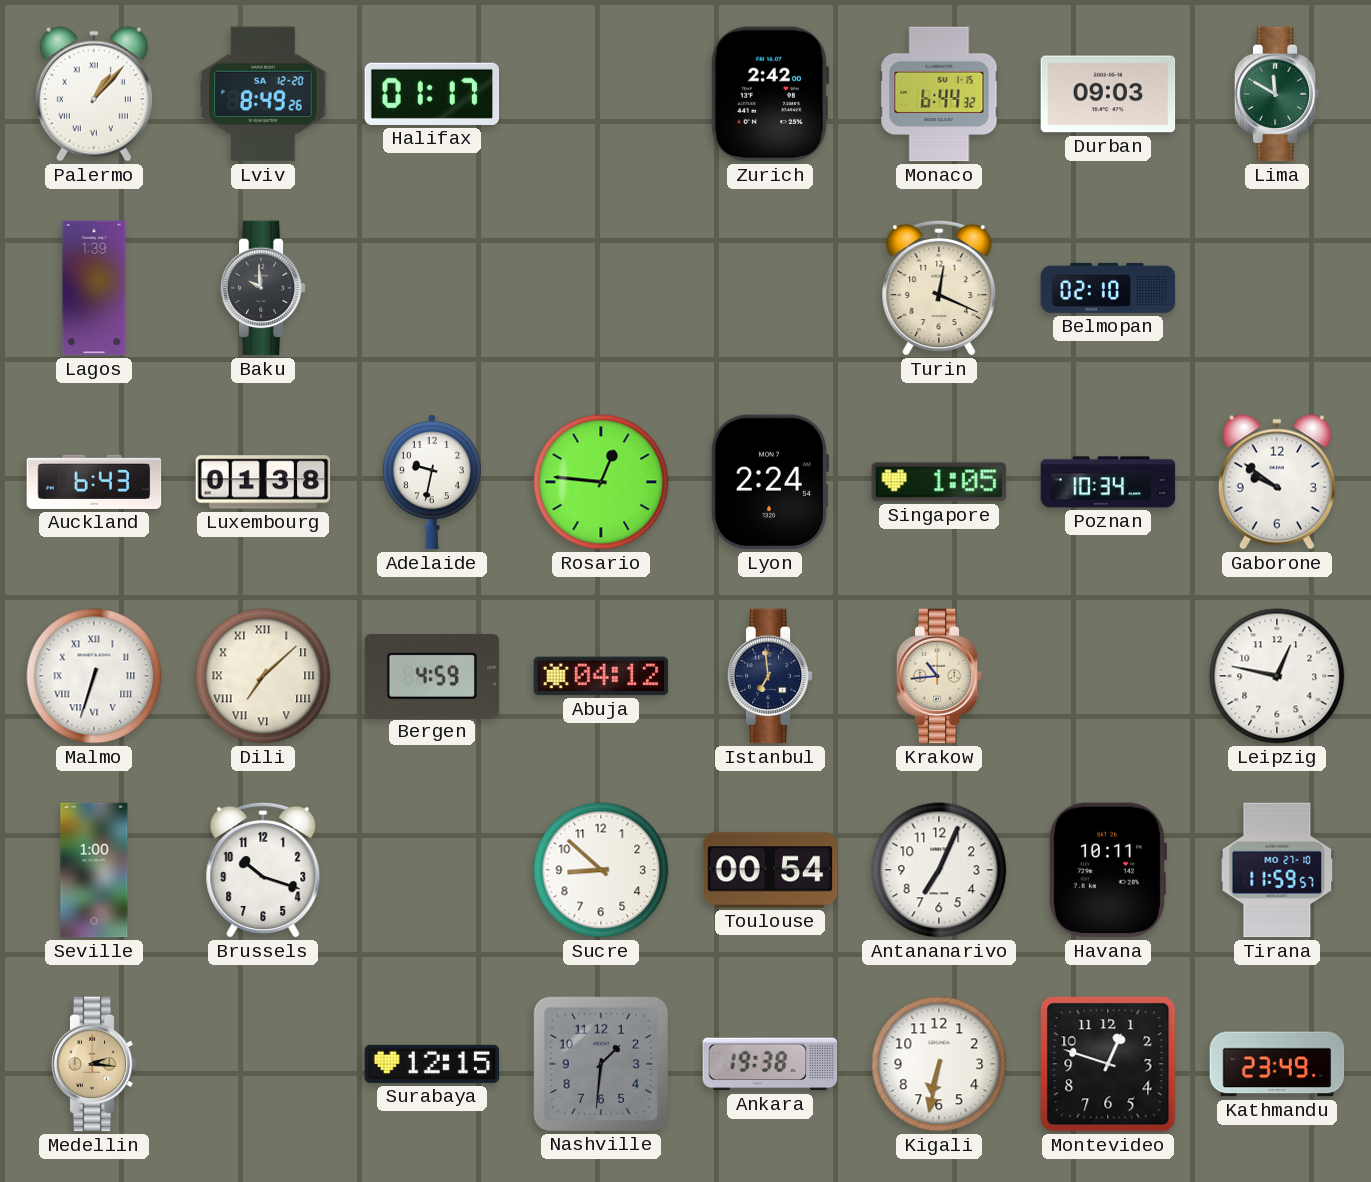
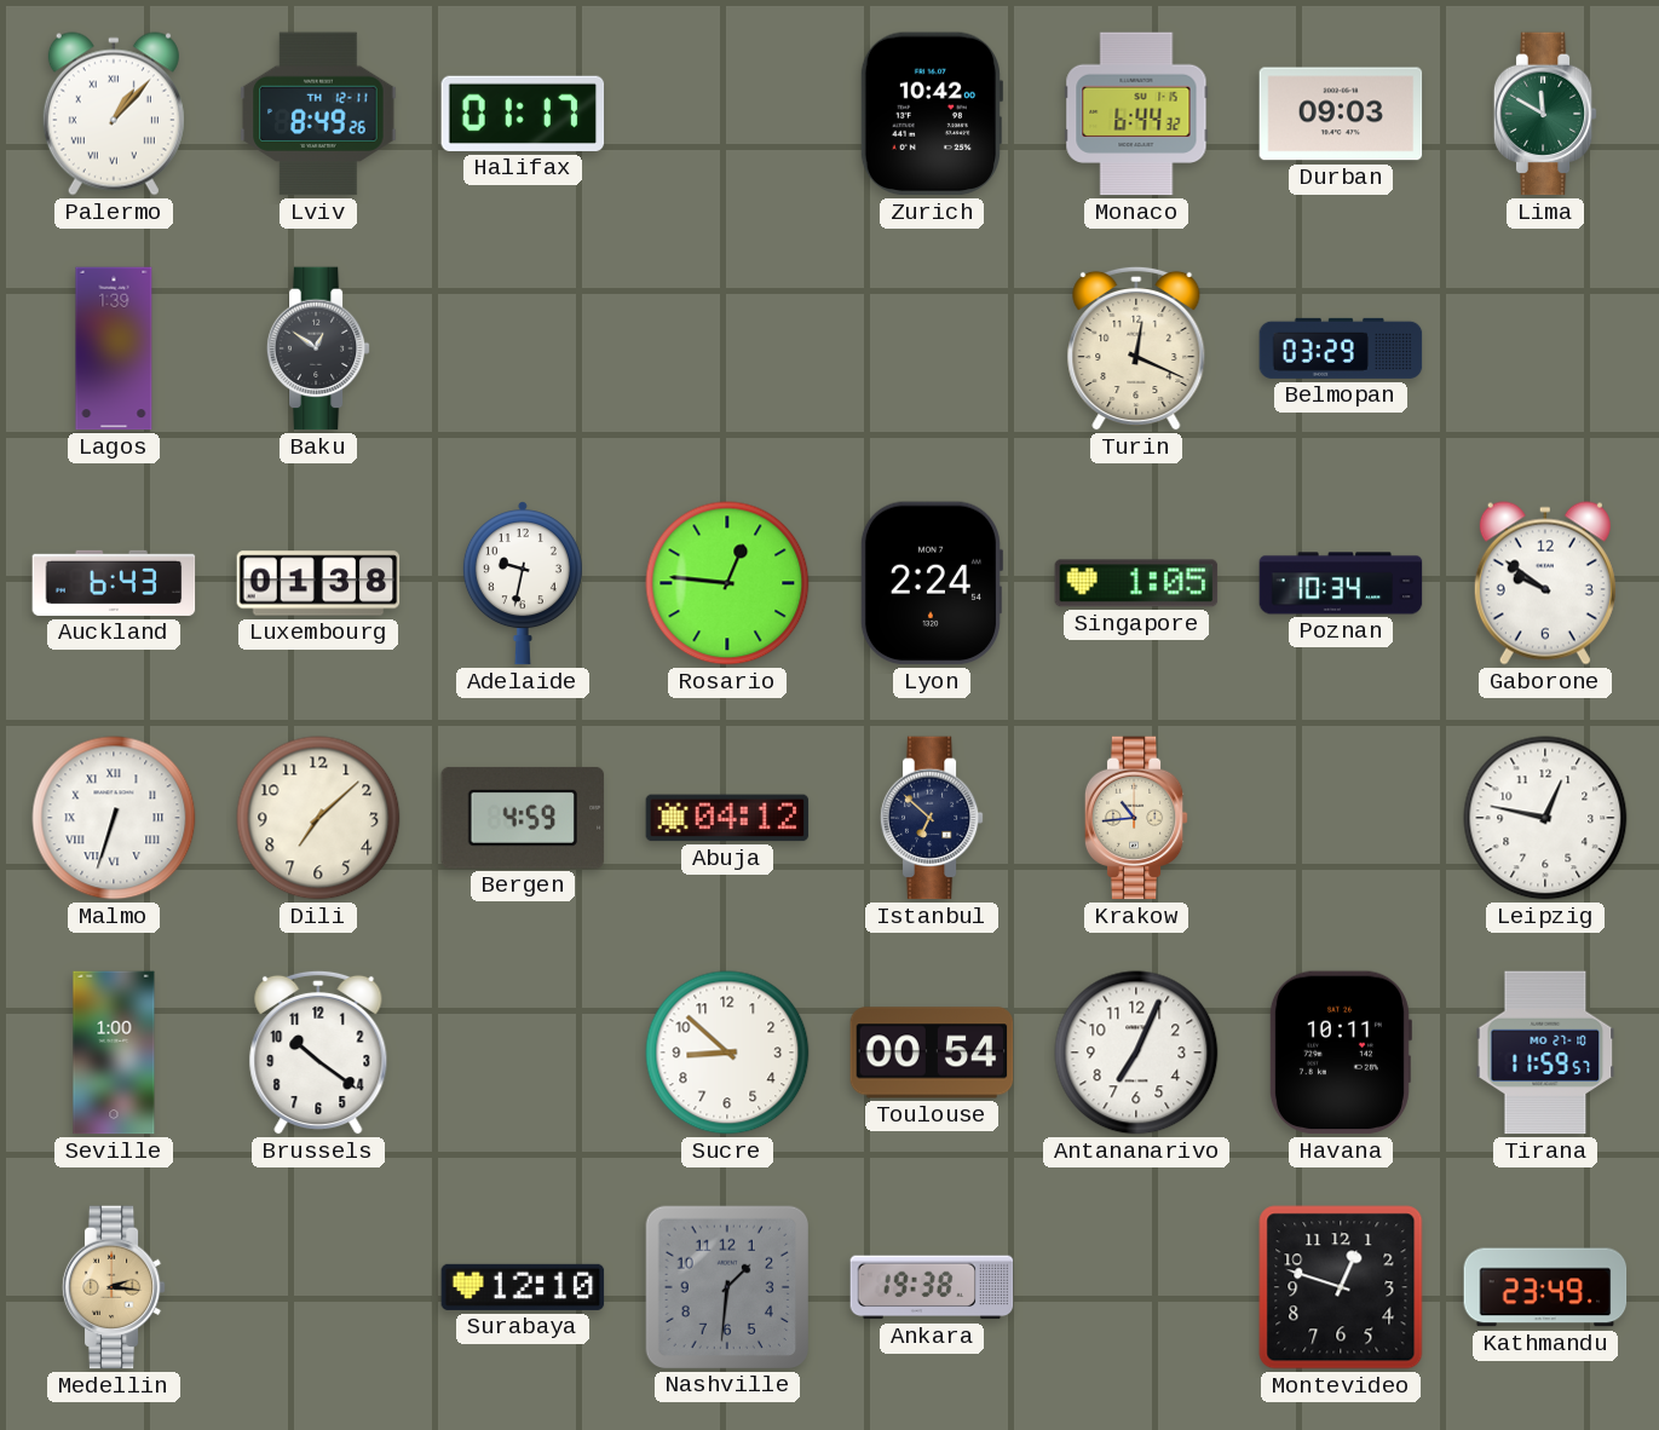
Lviv date: SA 12-20 -> TH 12-11 (318, 114)
Zurich: 2:42 -> 10:42 (931, 114)
Baku: 9:59 -> 12:51 (318, 348)
Belmopan: 02:10 -> 03:29 (1341, 348)
Dili numerals: Roman -> Arabic (318, 818)
Istanbul: 6:59 -> 6:52 (932, 818)
Brussels: 10:18 -> 10:21 (318, 1053)
Surabaya: 12:15 -> 12:10 (523, 1287)
Kigali: 6:32 -> none (939, 1064)
